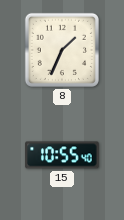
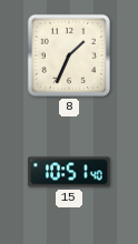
15: 10:55 -> 10:51 (69, 172)
